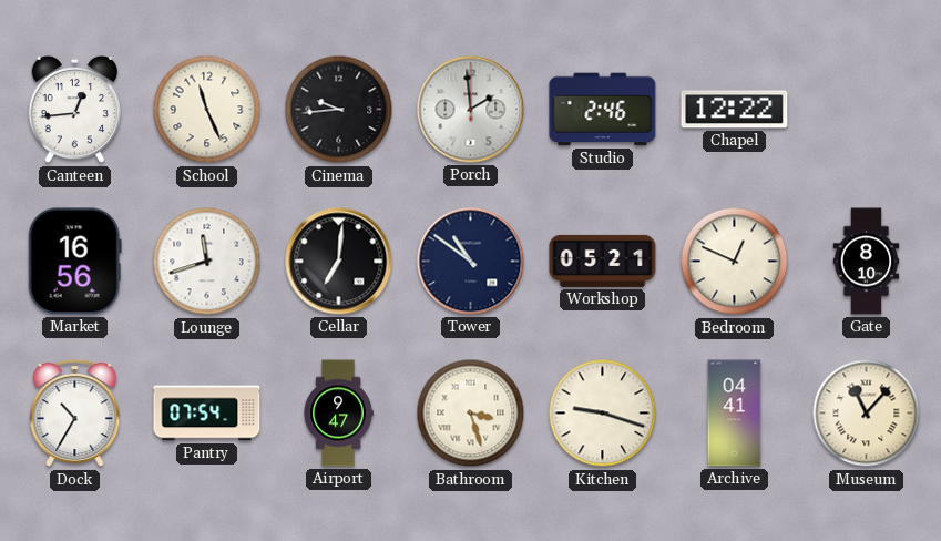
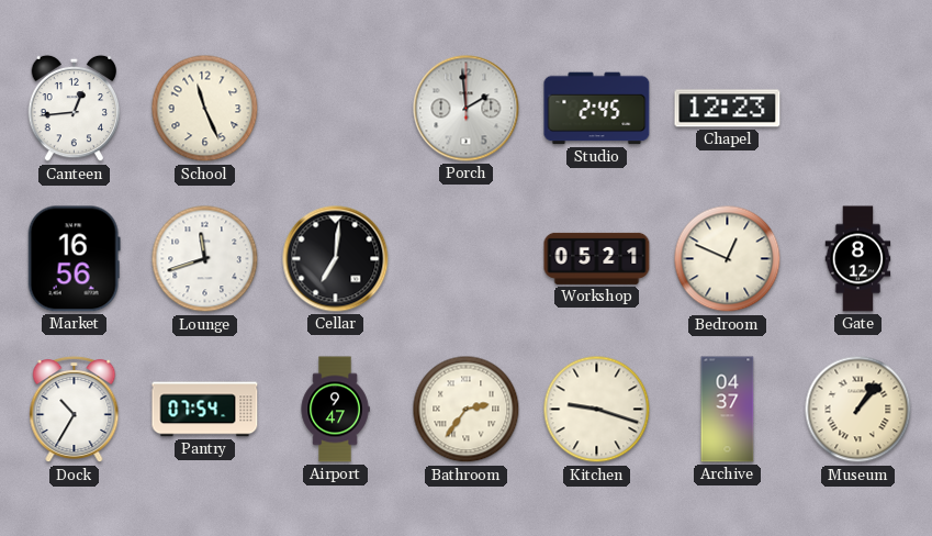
Cinema: 9:44 -> none (339, 110)
Studio: 2:46 -> 2:45 (597, 109)
Chapel: 12:22 -> 12:23 (728, 109)
Tower: 10:51 -> none (471, 262)
Gate: 8:10 -> 8:12 (858, 259)
Bathroom: 3:27 -> 2:36 (467, 410)
Archive: 04:41 -> 04:37 (728, 410)
Museum: 11:07 -> 1:07 (858, 410)
